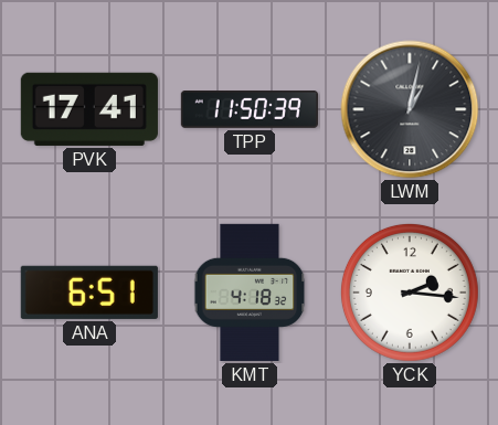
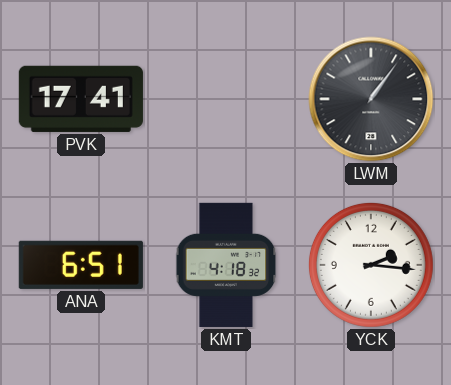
TPP: 11:50 -> none (250, 110)
LWM: 1:02 -> 1:06 (371, 99)
